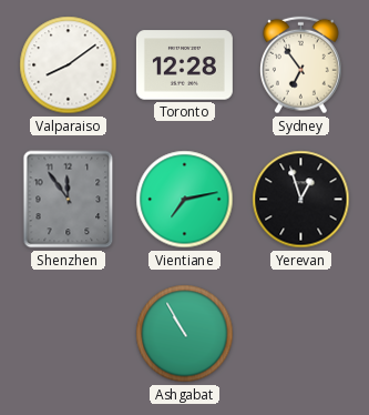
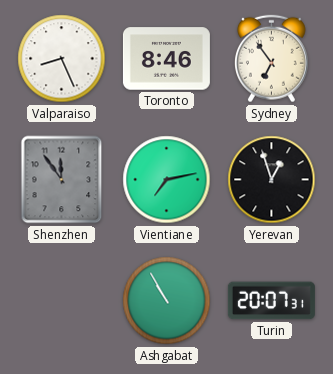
Valparaiso: 8:09 -> 8:26 (62, 59)
Toronto: 12:28 -> 8:46 (166, 59)
Turin: none -> 20:07 (271, 301)
